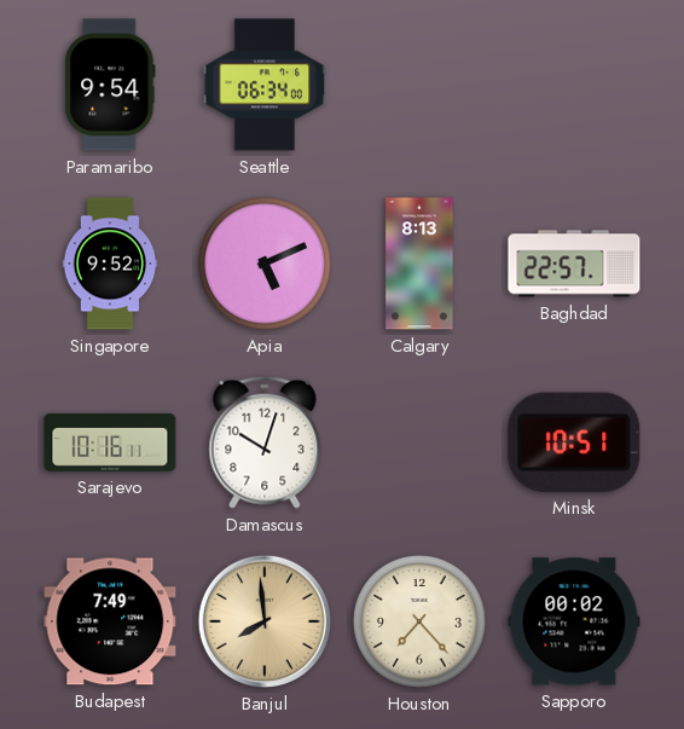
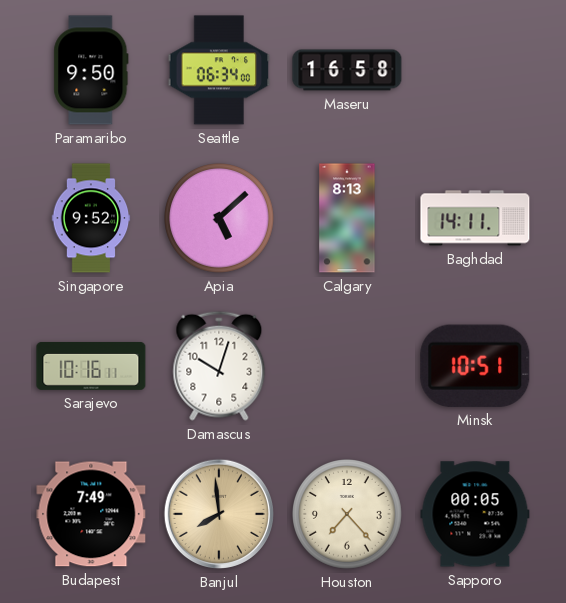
Paramaribo: 9:54 -> 9:50 (91, 70)
Maseru: none -> 16:58 (347, 70)
Apia: 5:11 -> 5:08 (220, 219)
Baghdad: 22:57 -> 14:11 (475, 218)
Sapporo: 00:02 -> 00:05 (475, 514)
